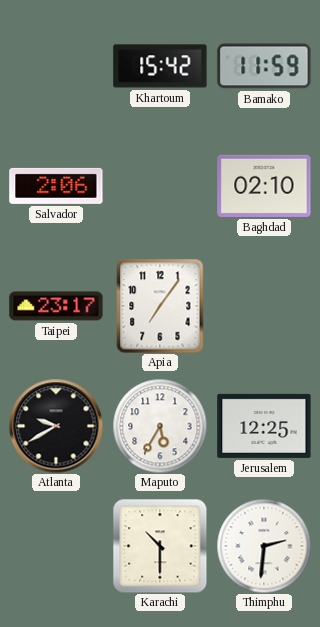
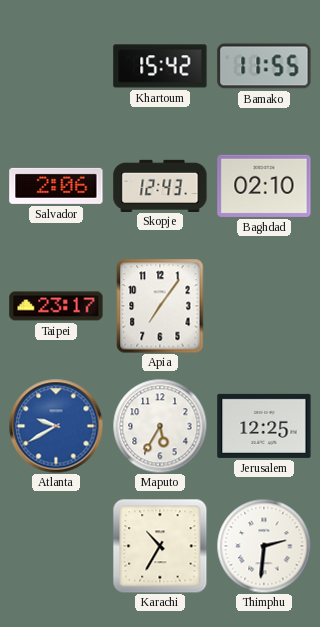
Bamako: 11:59 -> 11:55 (264, 66)
Skopje: none -> 12:43 (160, 185)
Atlanta dial: black -> blue (56, 426)
Karachi: 10:30 -> 10:35 (160, 546)
